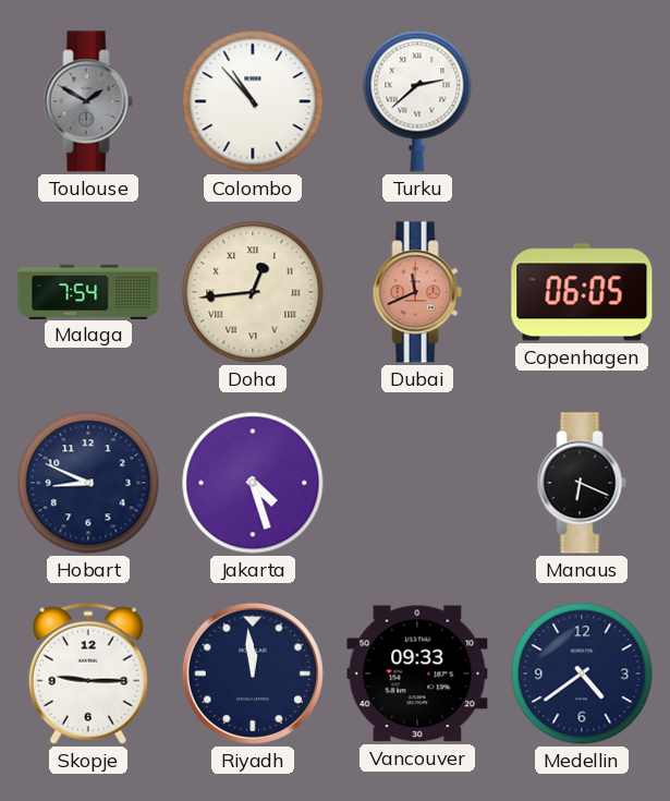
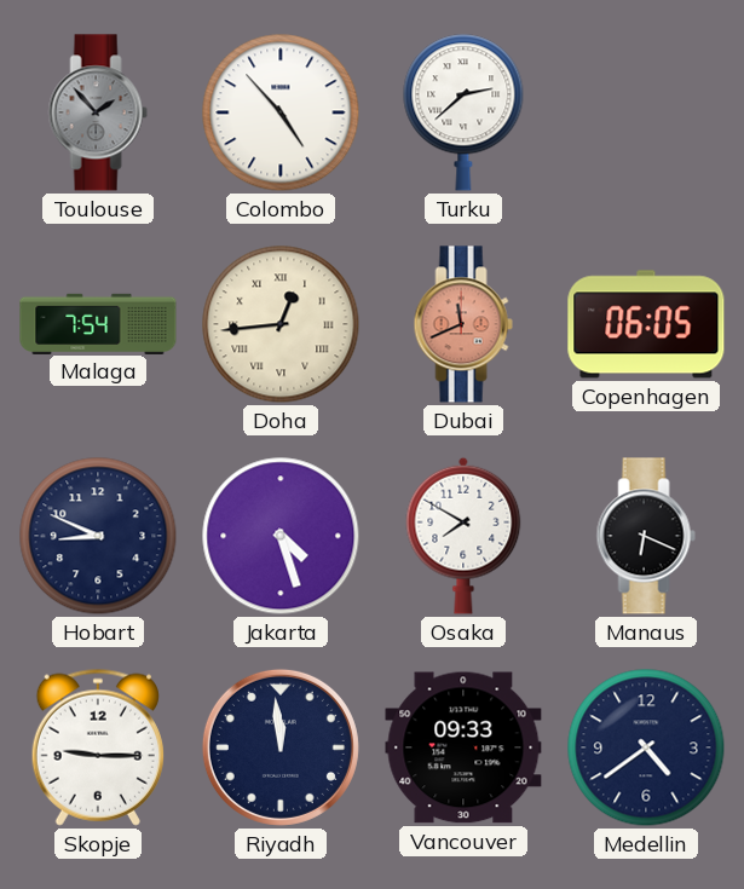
Toulouse: 1:50 -> 1:53 (98, 112)
Colombo: 10:53 -> 4:53 (281, 112)
Osaka: none -> 7:50 (463, 536)
